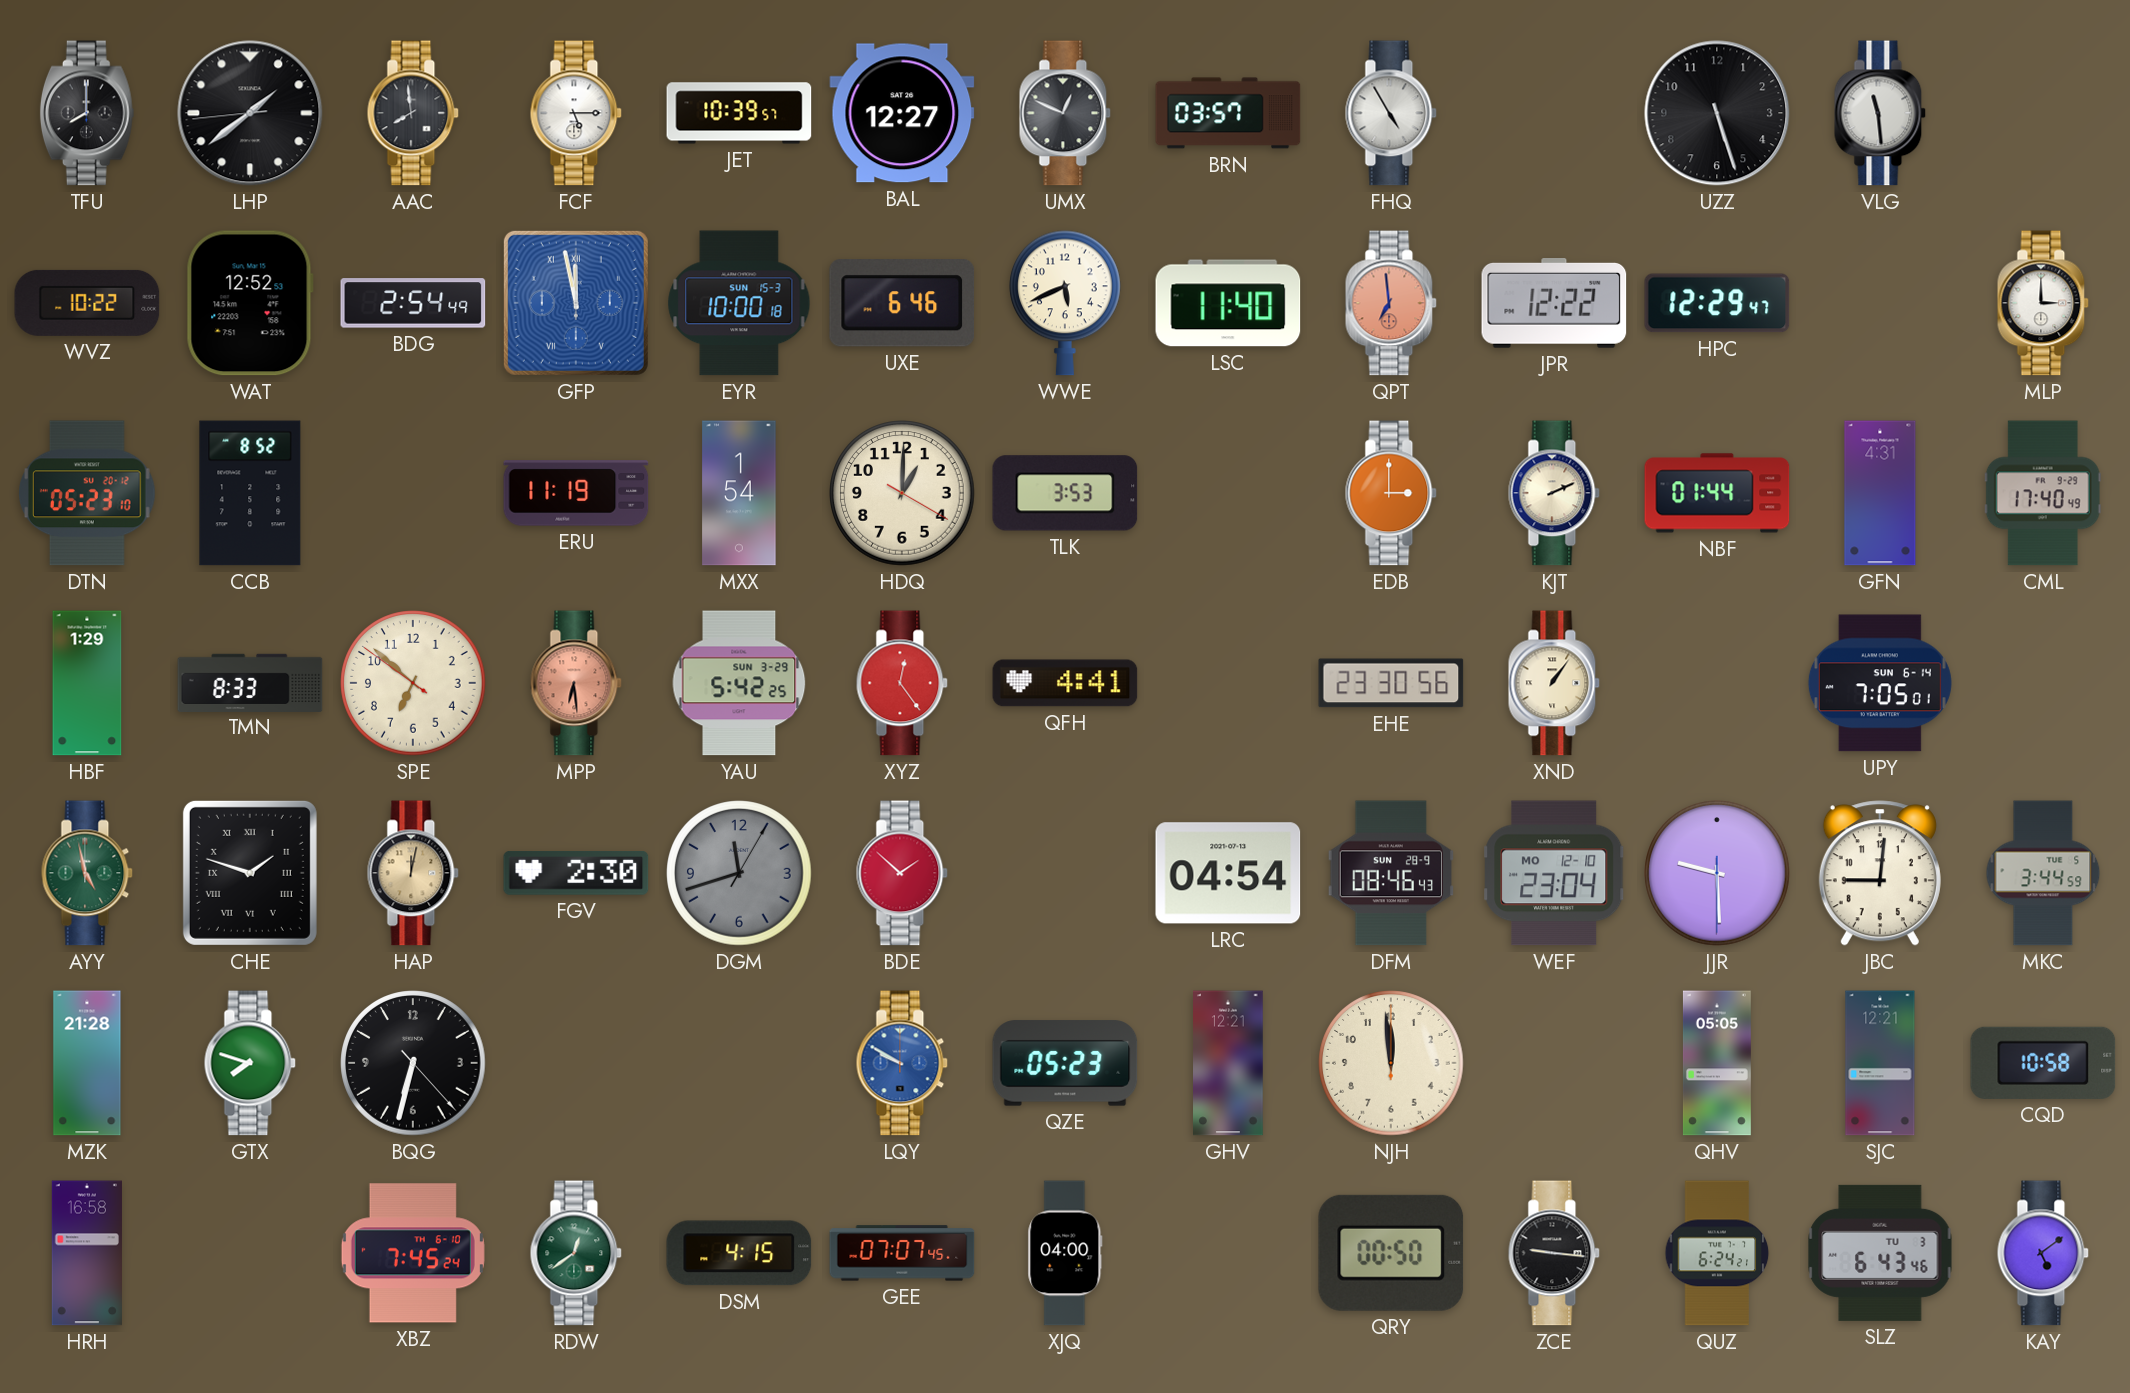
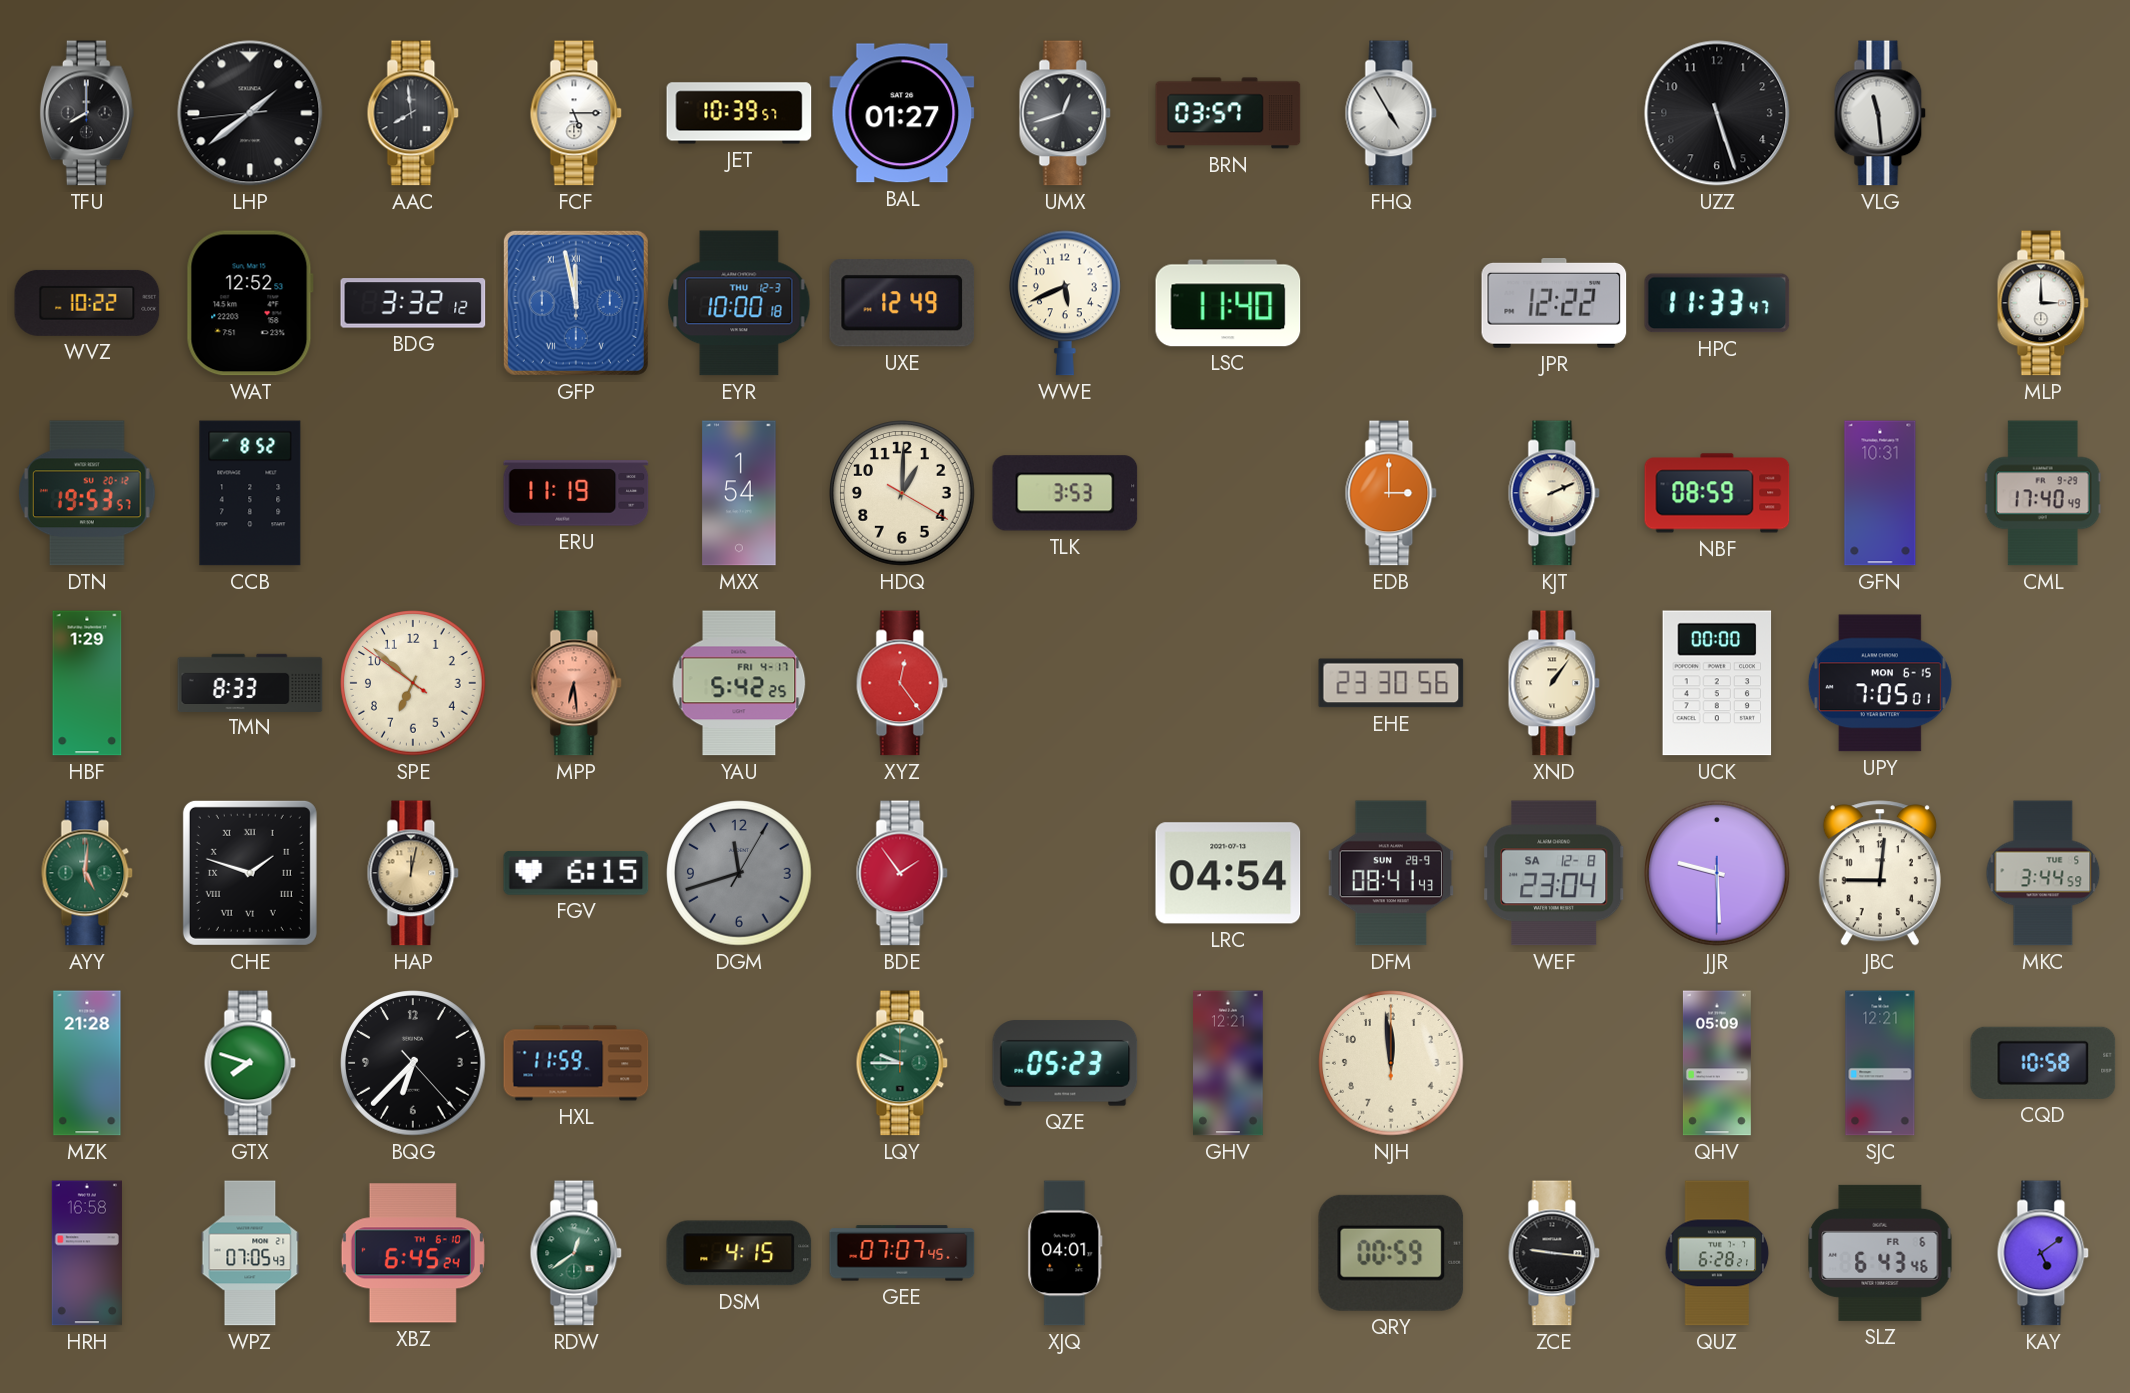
BAL: 12:27 -> 01:27 (902, 113)
UMX: 12:49 -> 12:42 (1065, 113)
BDG: 2:54 -> 3:32 (413, 303)
EYR date: SUN 15-3 -> THU 12-3 (739, 303)
UXE: 6:46 -> 12:49 (902, 303)
QPT: 6:59 -> none (1391, 303)
HPC: 12:29 -> 11:33 (1717, 303)
DTN: 05:23 -> 19:53 (88, 493)
NBF: 01:44 -> 08:59 (1717, 493)
GFN: 4:31 -> 10:31 (1880, 493)
YAU date: SUN 3-29 -> FRI 4-17 (739, 683)
QFH: 4:41 -> none (1065, 683)
UCK: none -> 00:00 (1717, 683)
UPY date: SUN 6-14 -> MON 6-15 (1880, 683)
AYY: 4:58 -> 5:01 (87, 873)
FGV: 2:30 -> 6:15 (576, 874)
BDE: 1:52 -> 1:54 (902, 873)
DFM: 08:46 -> 08:41 (1391, 873)
WEF date: MO 12-10 -> SA 12-8 (1554, 873)
BQG: 6:32 -> 6:37 (413, 1063)
HXL: none -> 11:59 (576, 1063)
LQY: 9:50 -> 9:45 (902, 1063)
LQY dial: blue -> green (902, 1063)
QHV: 05:05 -> 05:09 (1717, 1063)
WPZ: none -> 07:05 (250, 1253)
XBZ: 7:45 -> 6:45 (413, 1253)
XJQ: 04:00 -> 04:01 (1065, 1253)
QRY: 00:50 -> 00:59 (1391, 1253)
QUZ: 6:24 -> 6:28 (1717, 1253)
SLZ date: TU 3 -> FR 6 (1880, 1253)
